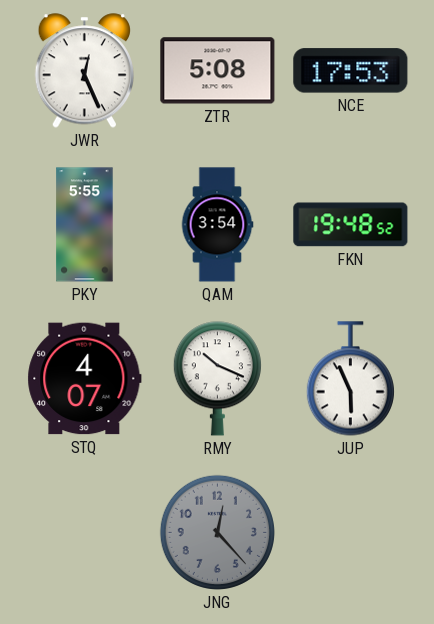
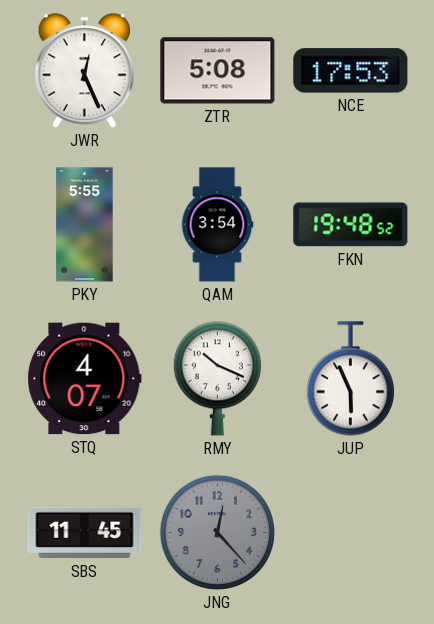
SBS: none -> 11:45 (85, 533)
